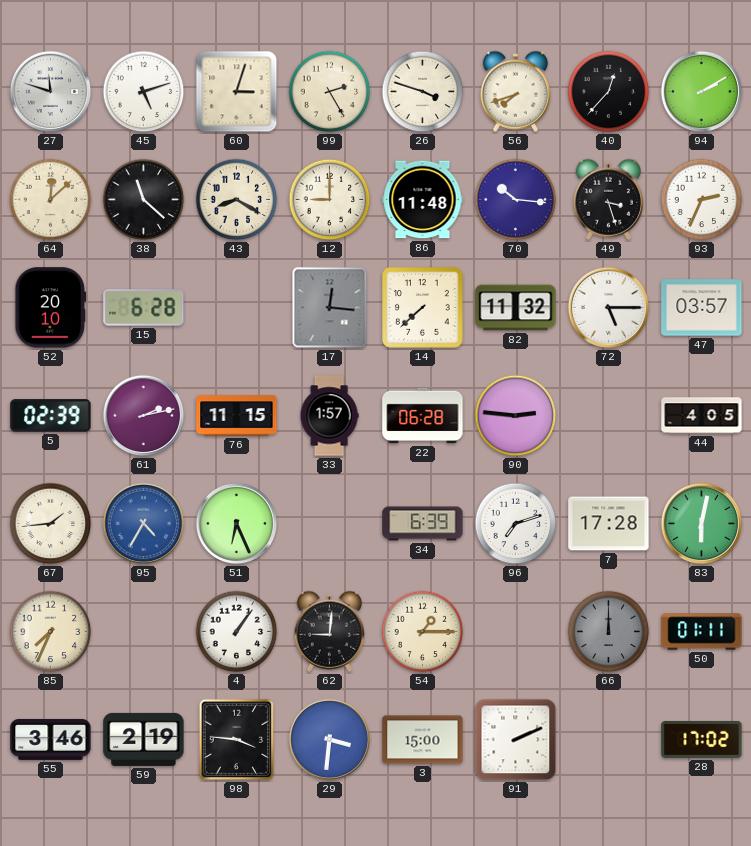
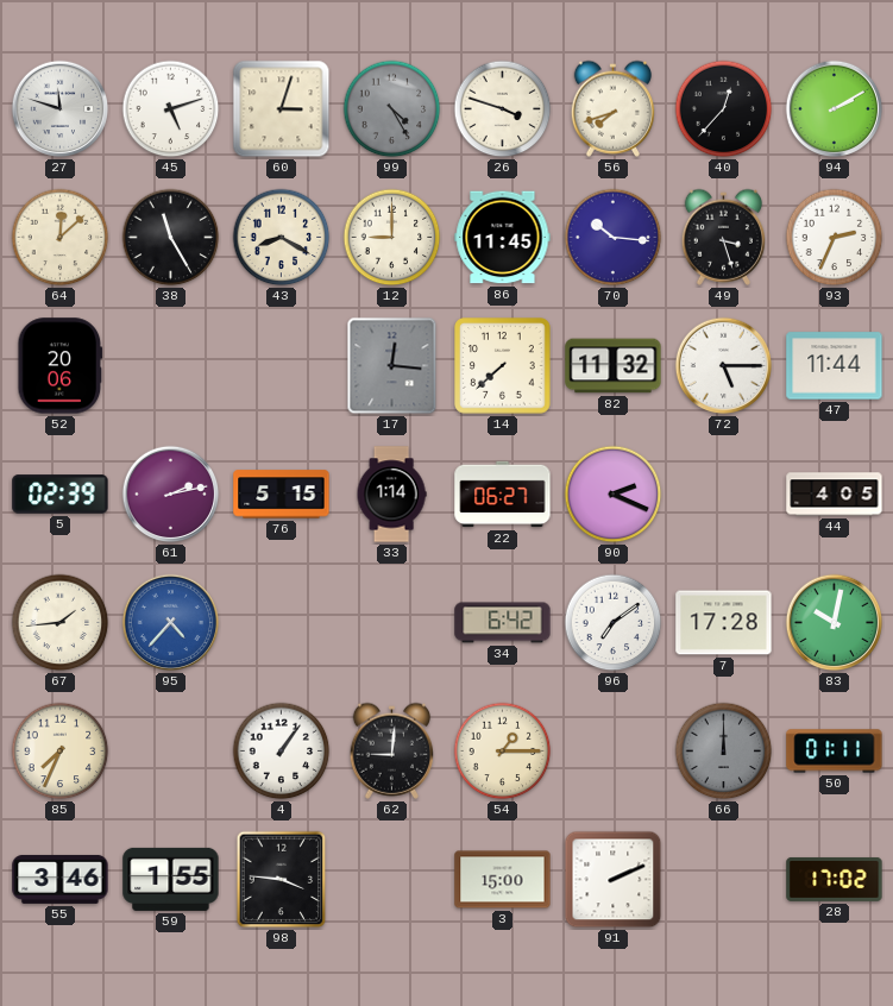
99: 2:25 -> 4:25 (392, 109)
99 dial: cream -> grey (392, 109)
38: 11:22 -> 11:25 (171, 238)
86: 11:48 -> 11:45 (503, 238)
52: 20:10 -> 20:06 (61, 366)
15: 6:28 -> none (144, 308)
47: 03:57 -> 11:44 (835, 366)
76: 11:15 -> 5:15 (282, 495)
33: 1:57 -> 1:14 (391, 495)
22: 06:28 -> 06:27 (503, 495)
90: 2:46 -> 2:19 (614, 495)
95: 4:35 -> 4:37 (171, 623)
51: 6:26 -> none (237, 524)
34: 6:39 -> 6:42 (503, 623)
96: 7:12 -> 7:09 (614, 623)
83: 6:02 -> 10:02 (835, 623)
59: 2:19 -> 1:55 (171, 879)
29: 3:31 -> none (330, 740)
